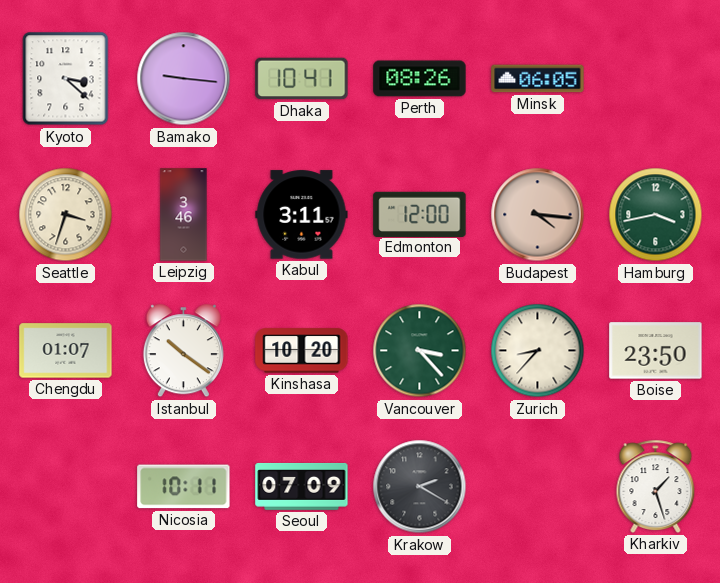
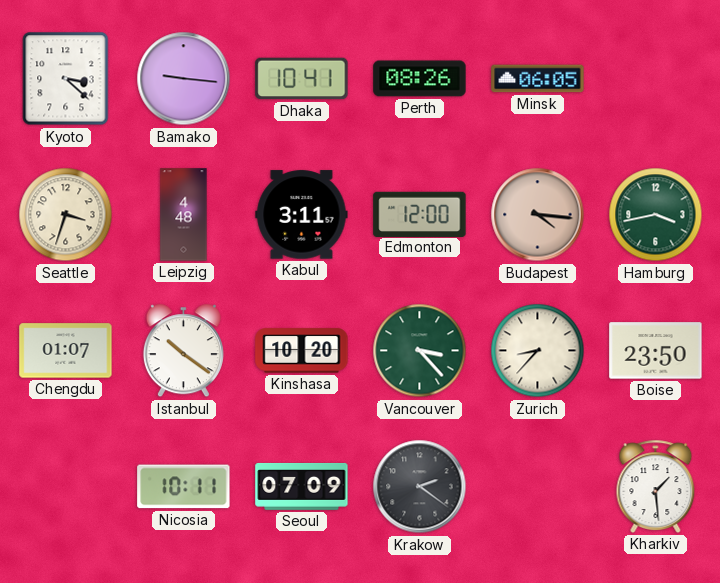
Leipzig: 3:46 -> 4:48 (184, 215)
Krakow: 2:20 -> 2:21 (420, 487)
Kharkiv: 1:27 -> 1:29 (656, 486)
